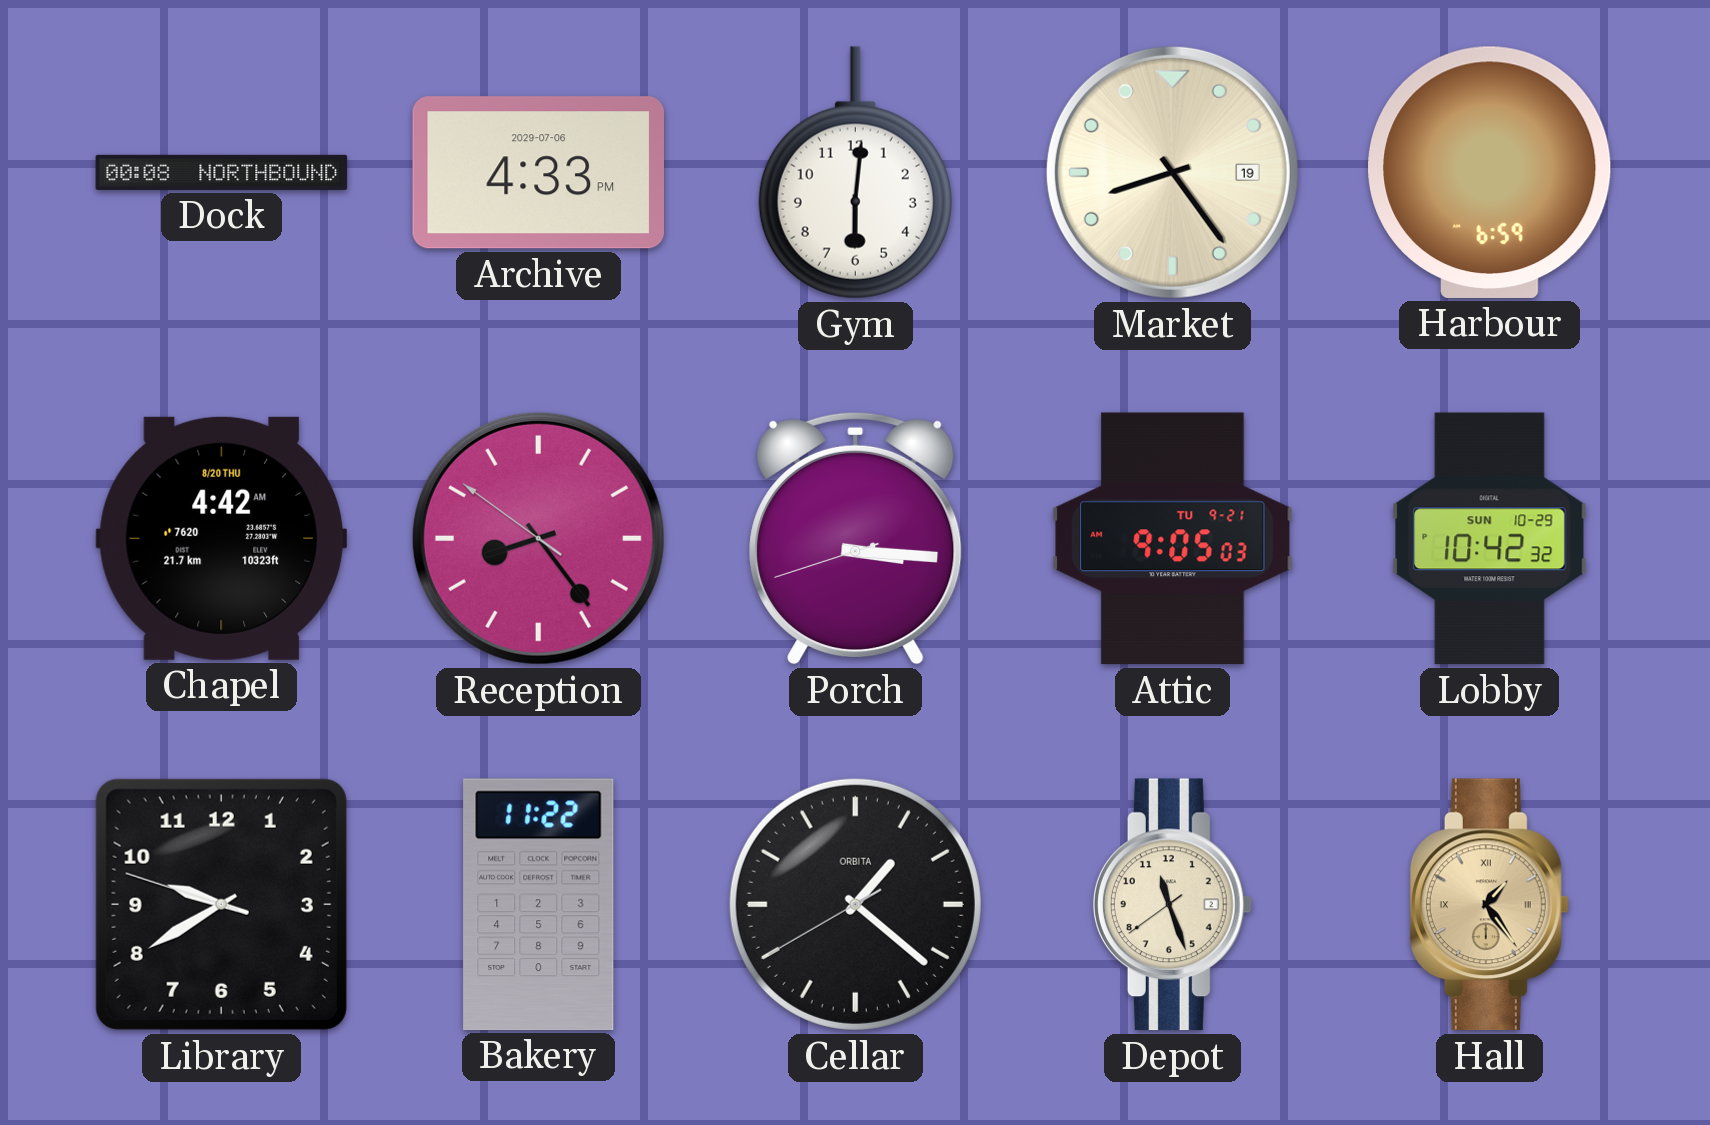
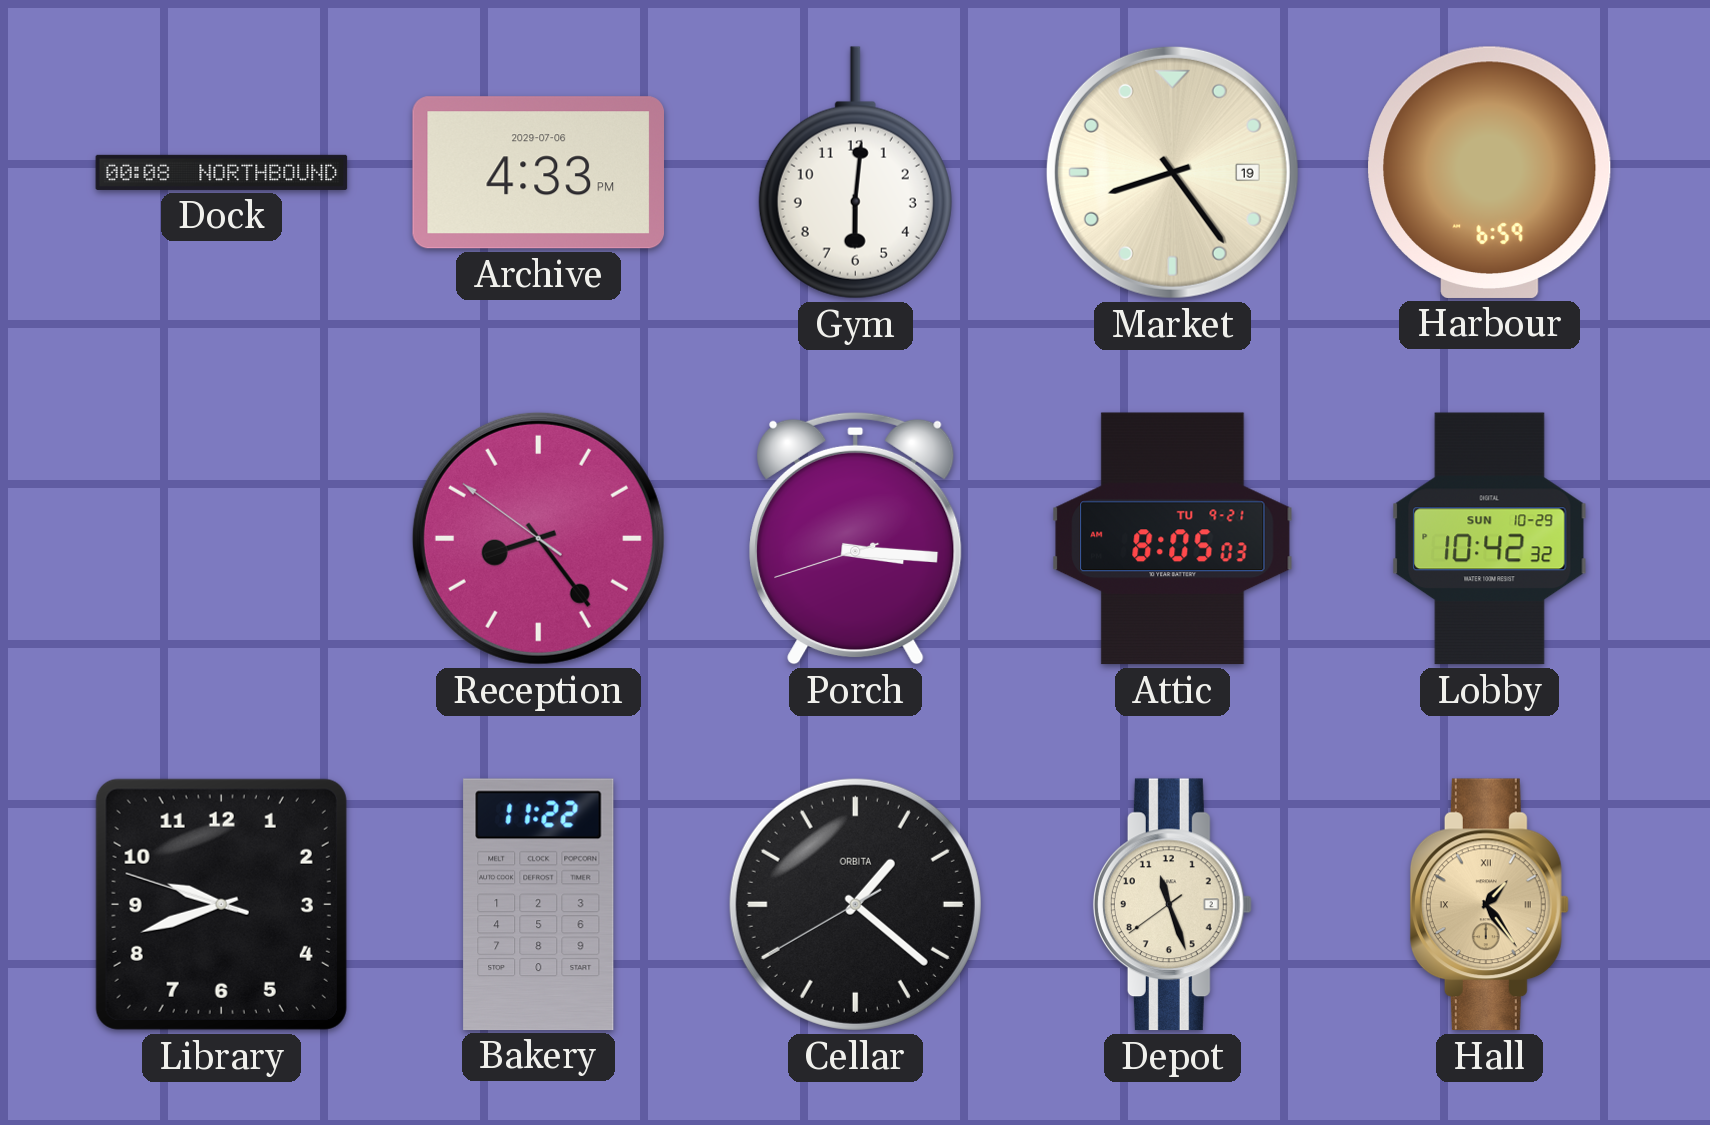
Chapel: 4:42 -> none (221, 538)
Attic: 9:05 -> 8:05 (1173, 539)
Library: 9:39 -> 9:41 (221, 904)
